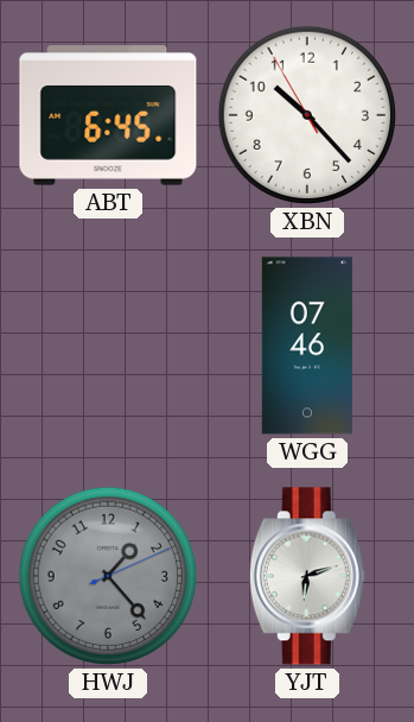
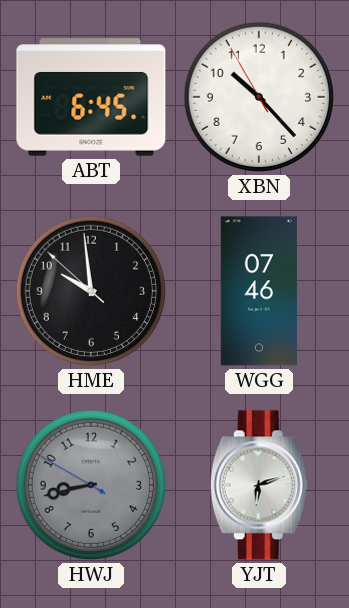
HME: none -> 9:58 (91, 291)
HWJ: 1:23 -> 8:42 (91, 485)
